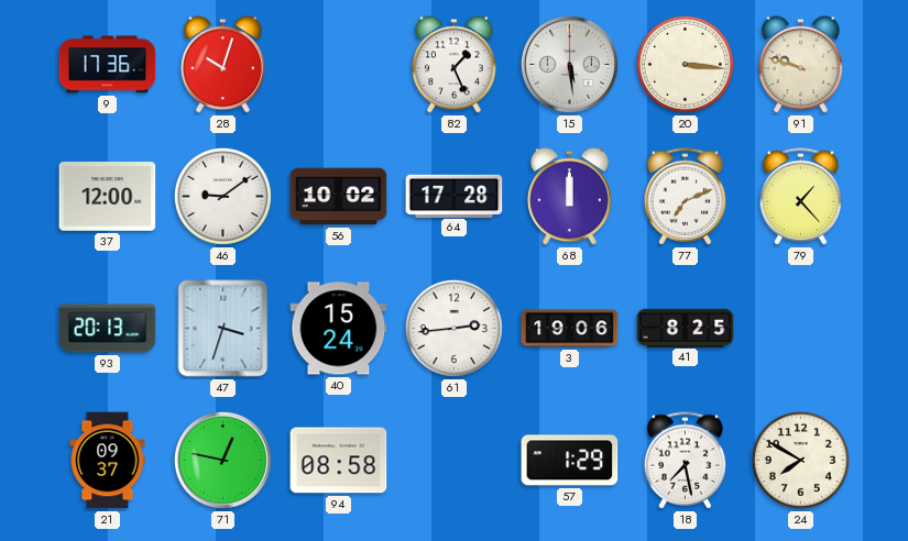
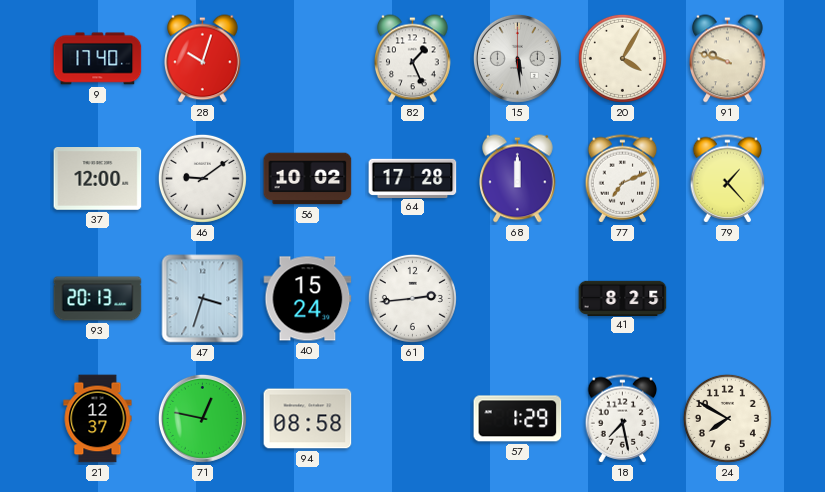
9: 17:36 -> 17:40 (98, 59)
20: 3:16 -> 4:05 (622, 58)
3: 19:06 -> none (570, 329)
21: 09:37 -> 12:37 (98, 419)
